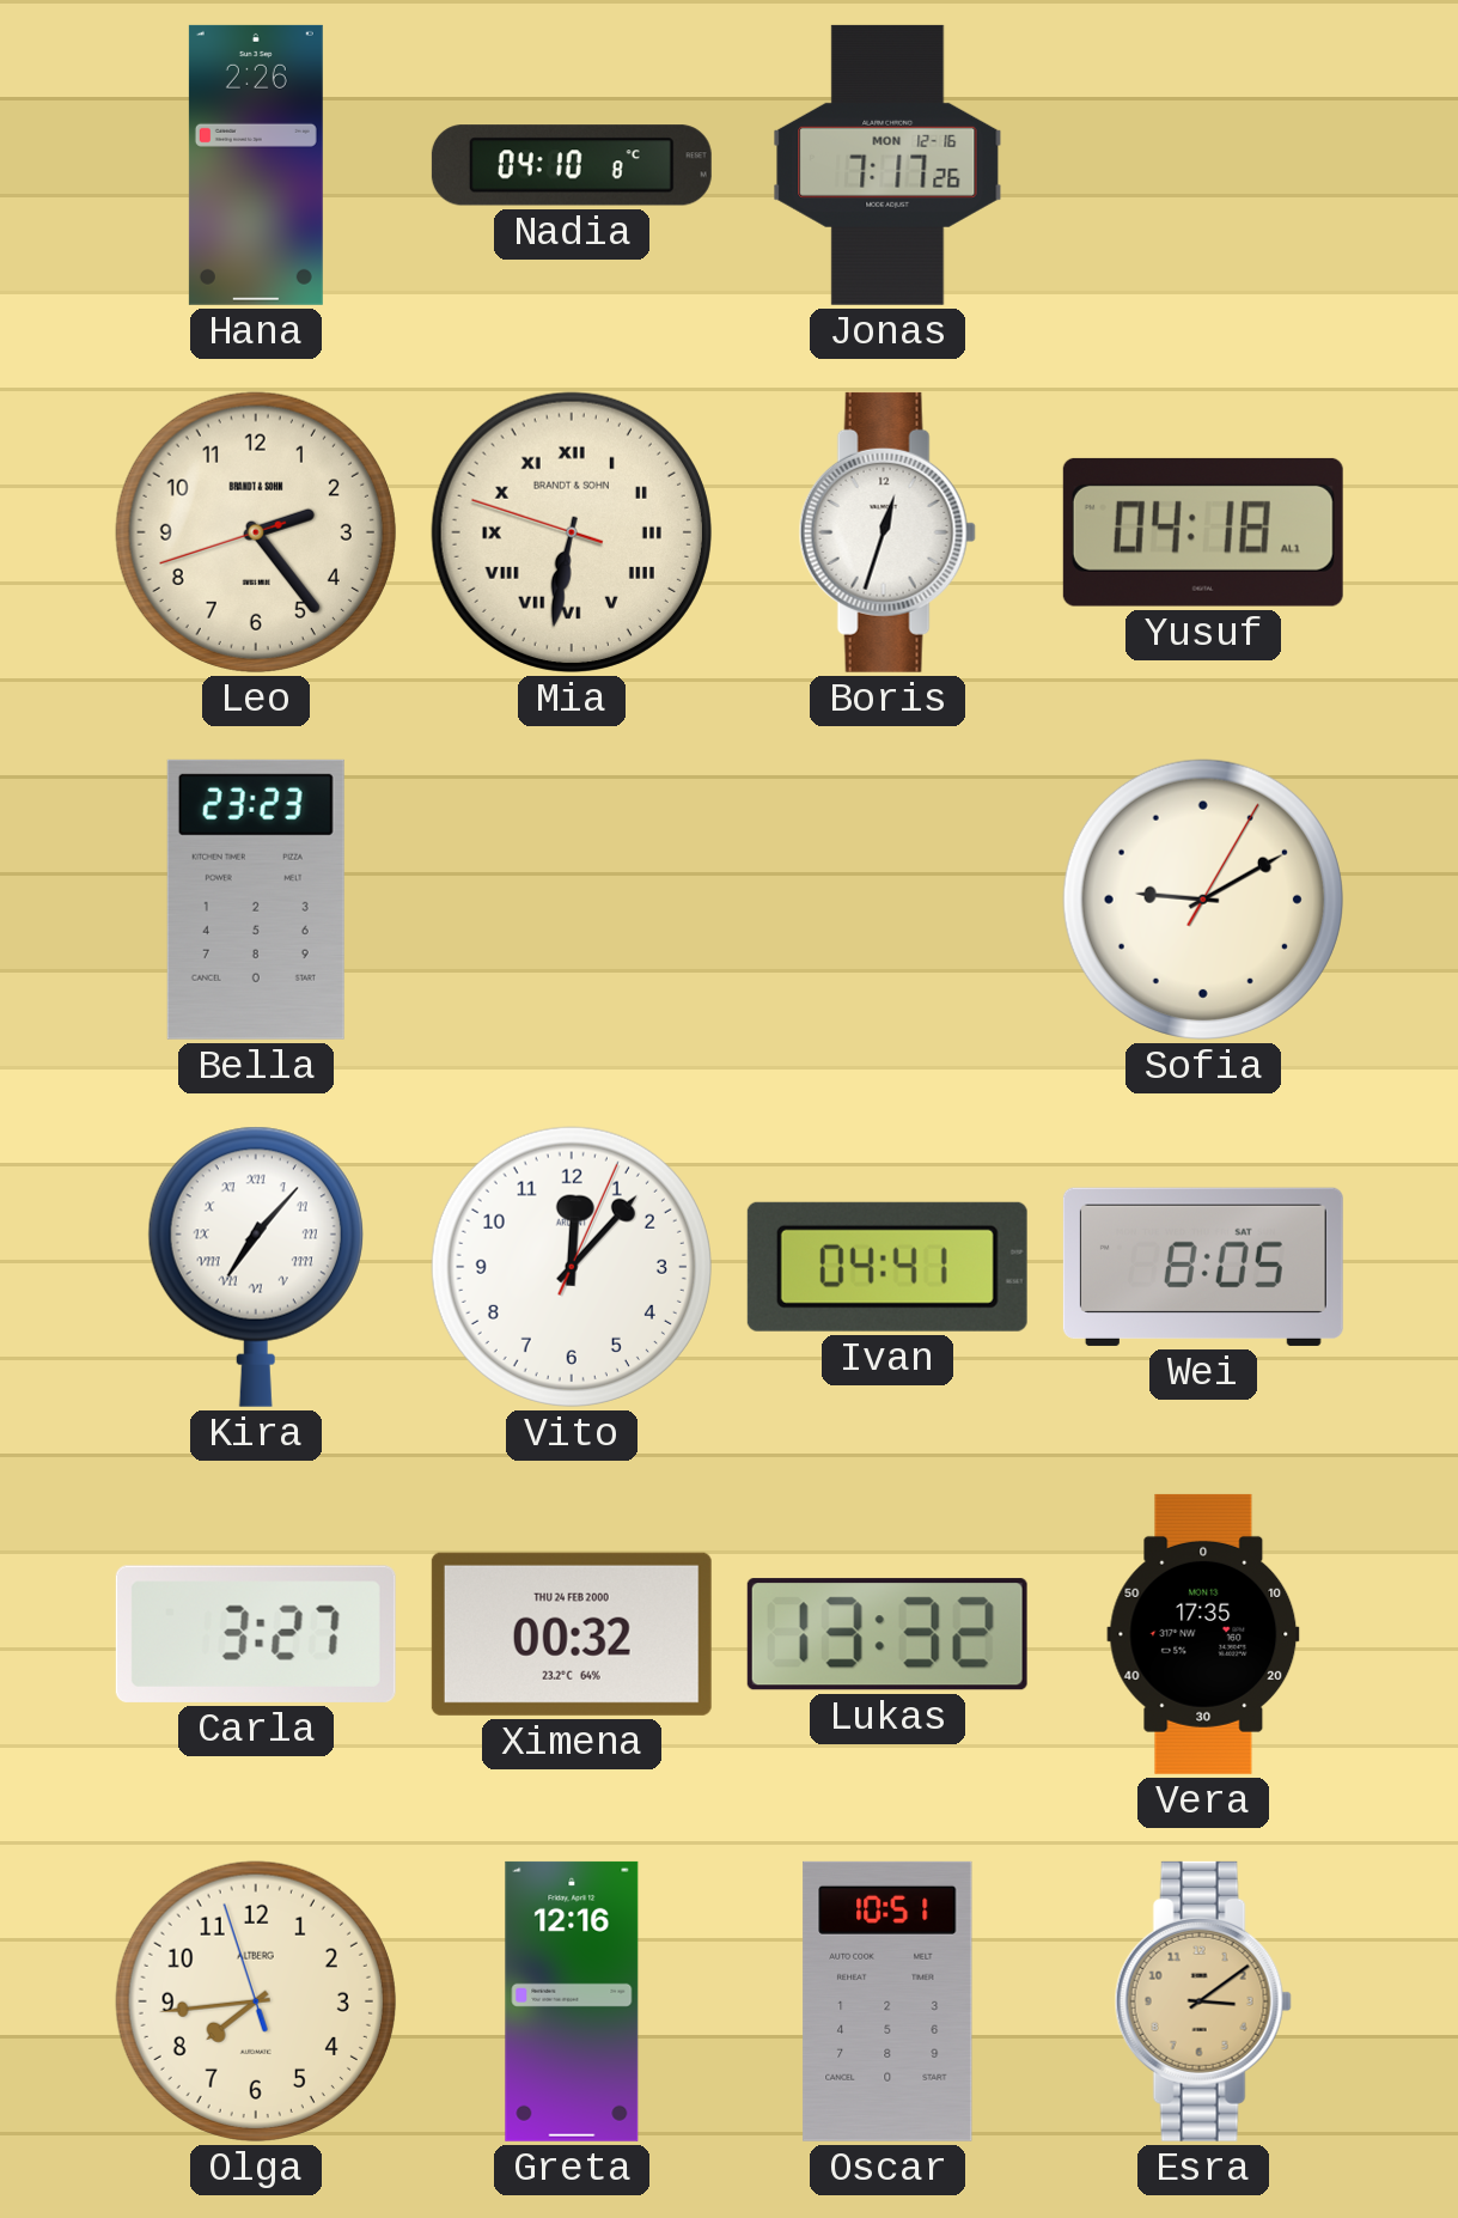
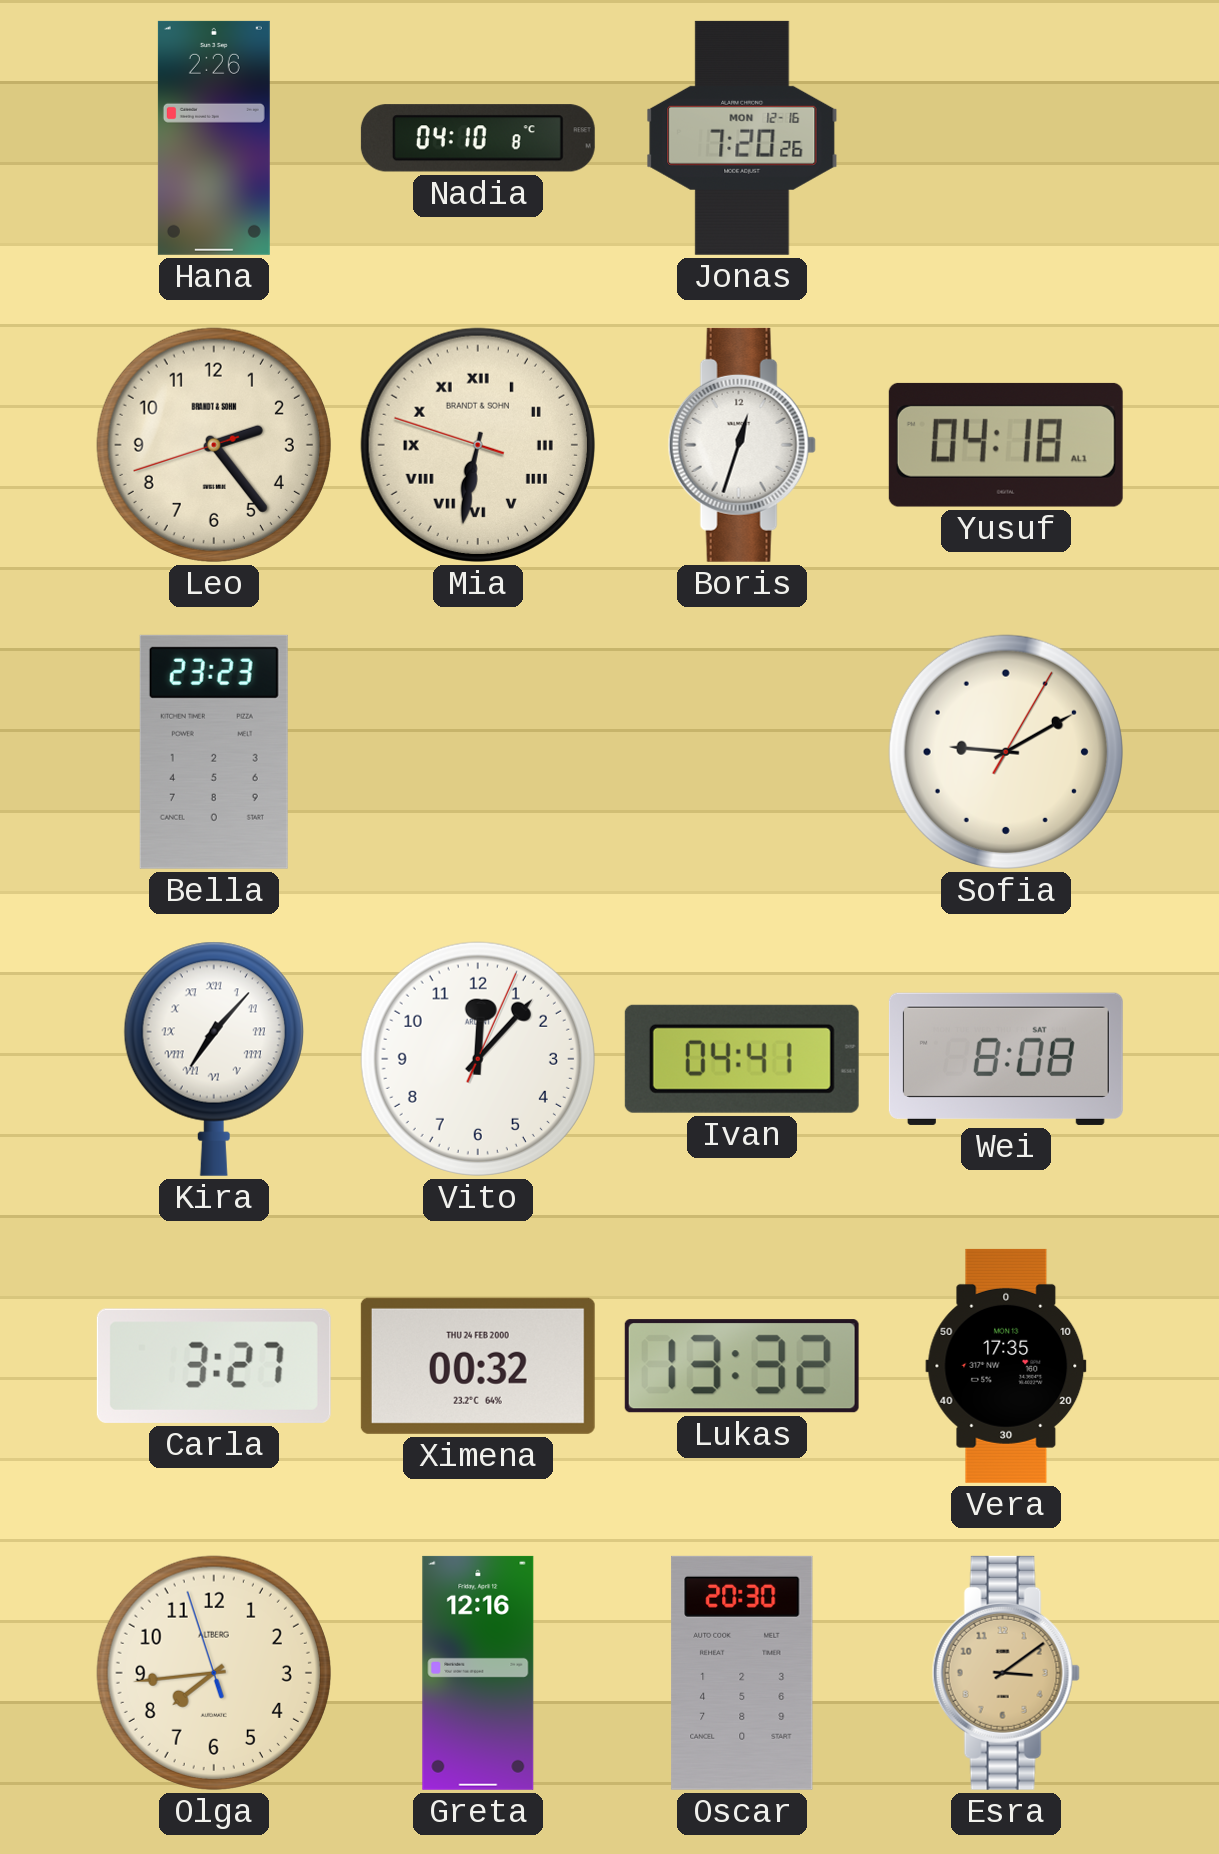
Jonas: 7:17 -> 7:20 (742, 138)
Wei: 8:05 -> 8:08 (1006, 1059)
Oscar: 10:51 -> 20:30 (742, 1673)
